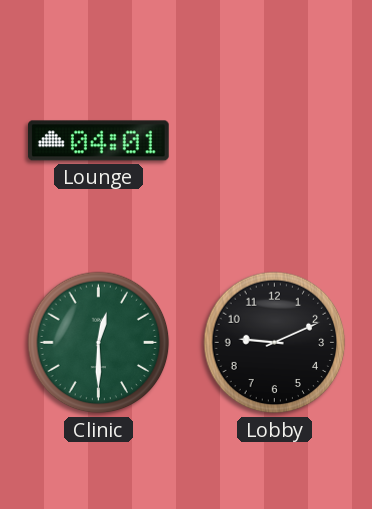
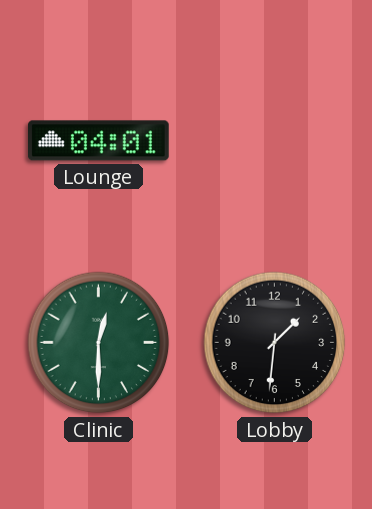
Lobby: 9:11 -> 1:31 (275, 343)
